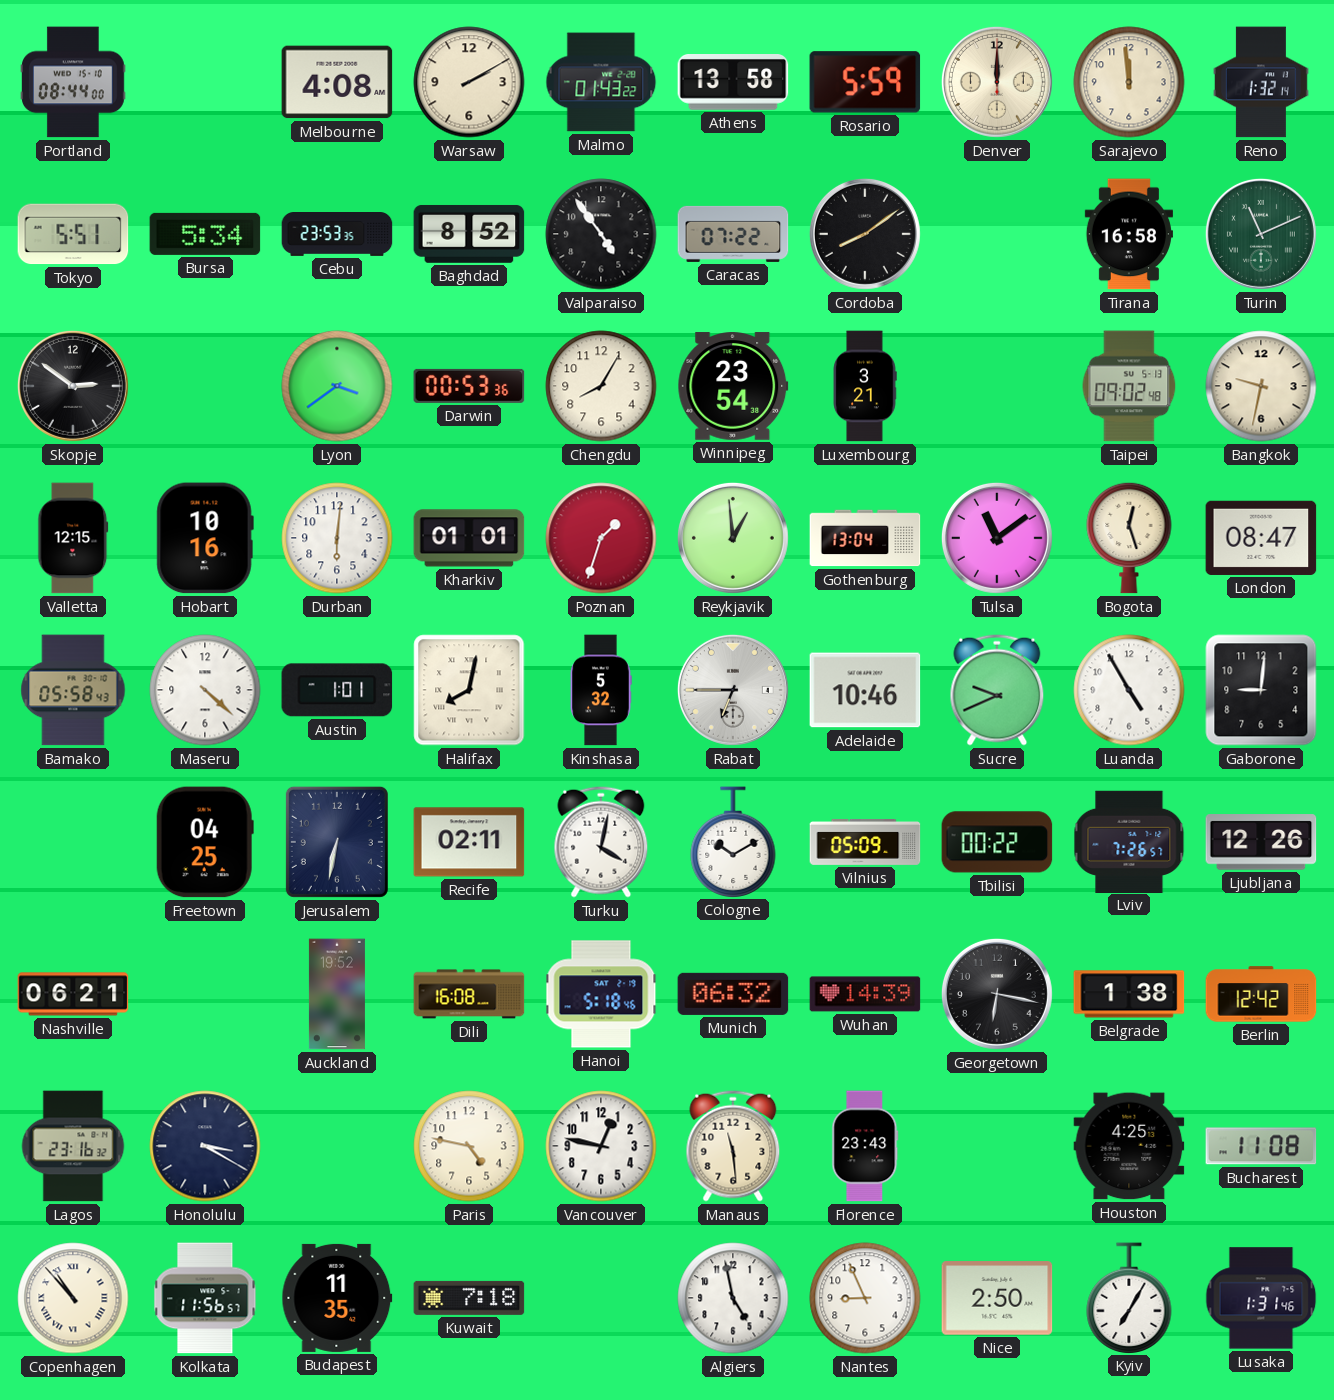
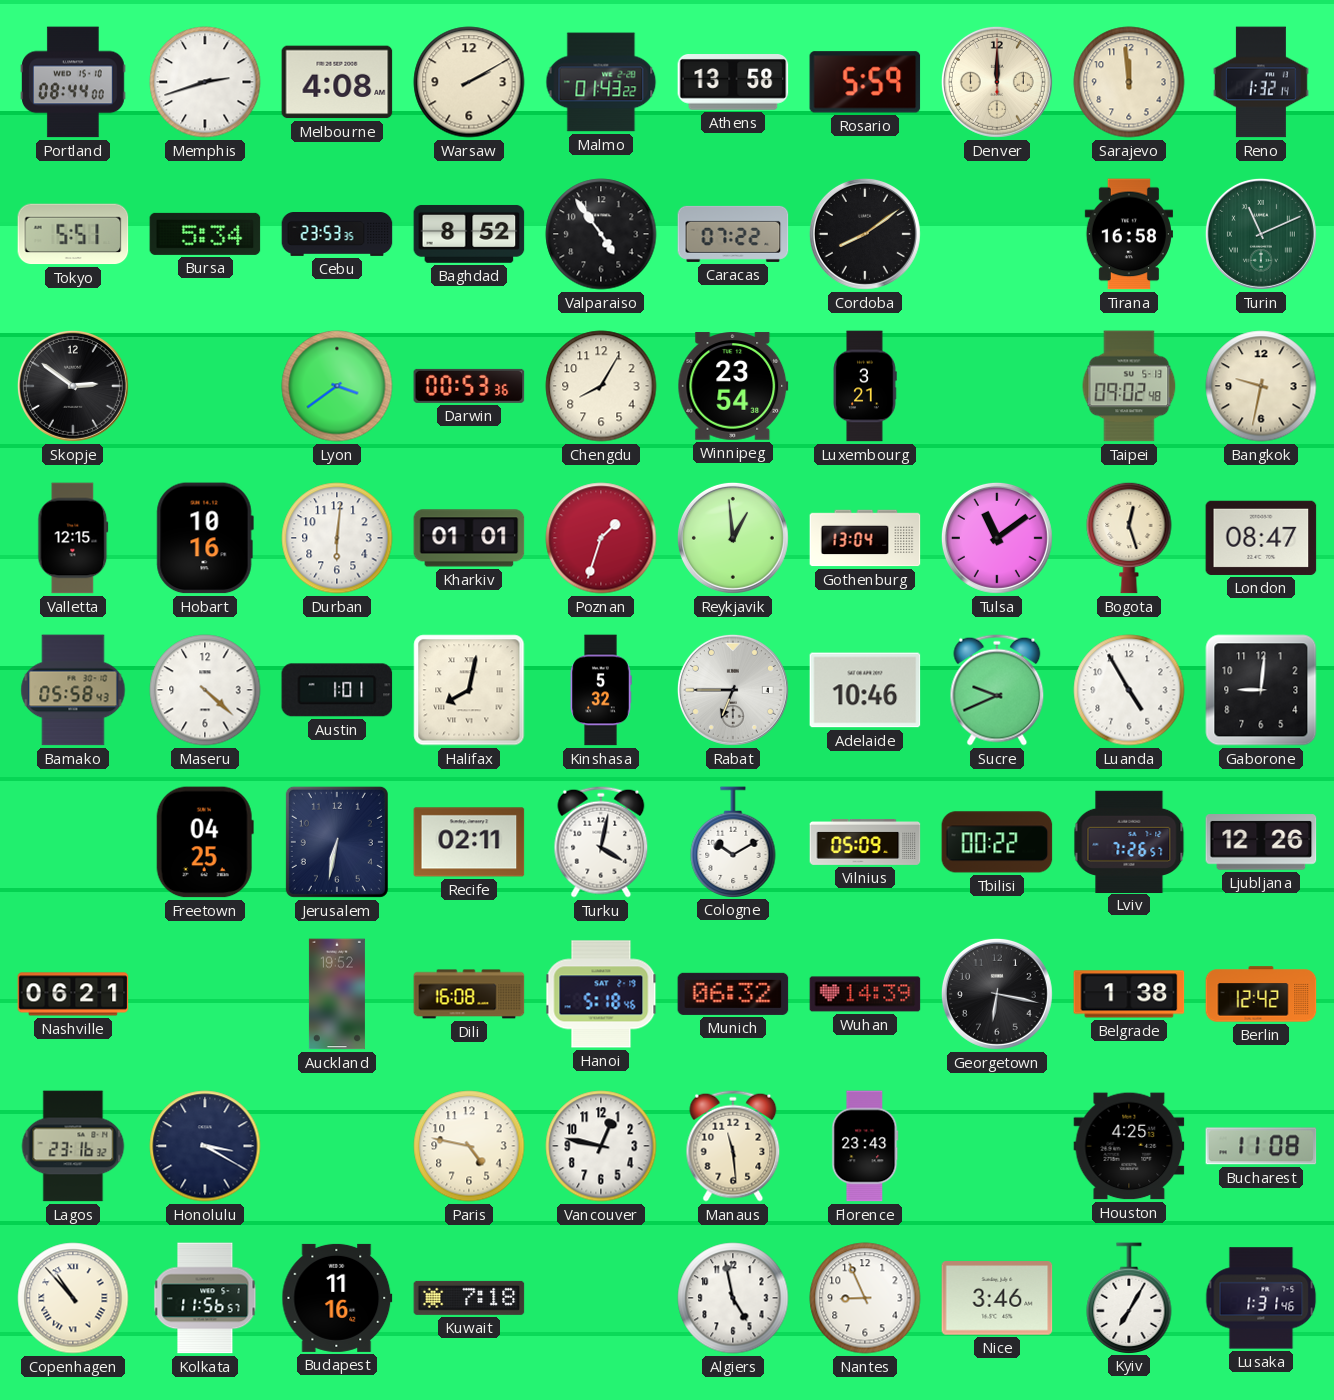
Memphis: none -> 2:42 (205, 82)
Budapest: 11:35 -> 11:16 (337, 1298)
Nice: 2:50 -> 3:46 (997, 1298)
